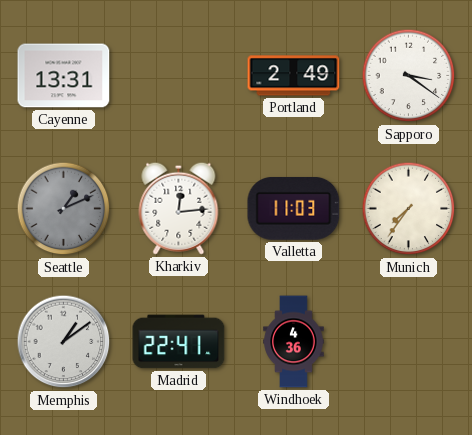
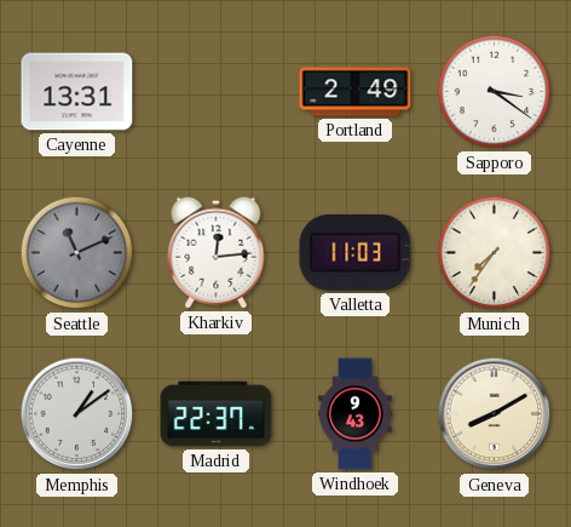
Seattle: 1:11 -> 11:11 (77, 253)
Madrid: 22:41 -> 22:37 (217, 414)
Windhoek: 4:36 -> 9:43 (356, 414)
Geneva: none -> 8:10 (495, 414)
